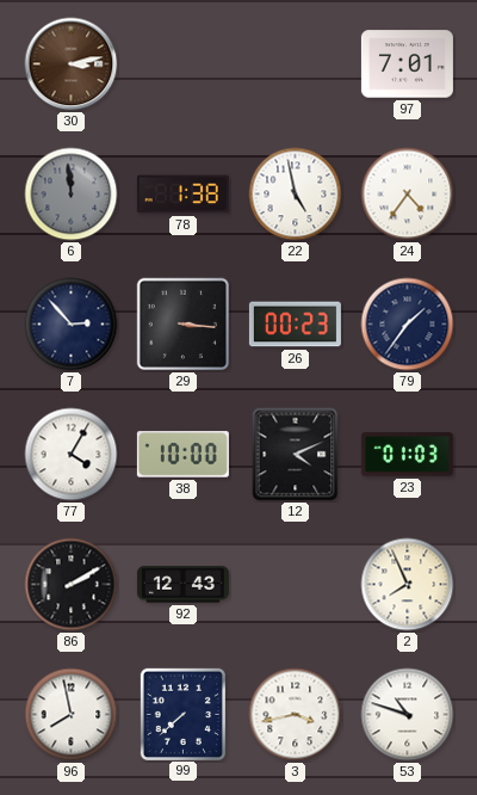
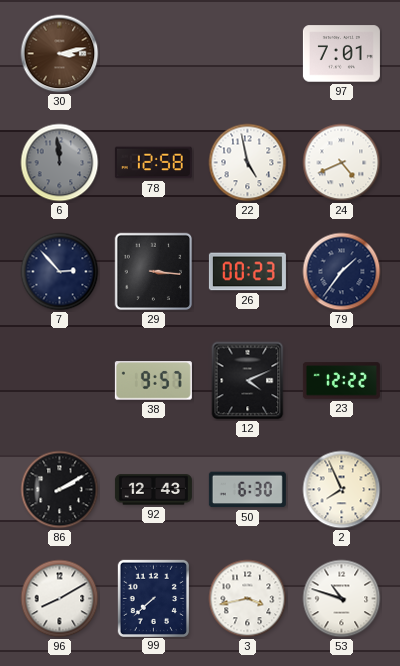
78: 1:38 -> 12:58 (153, 163)
24: 4:36 -> 4:41 (342, 163)
77: 4:05 -> none (72, 455)
38: 10:00 -> 9:57 (153, 381)
23: 01:03 -> 12:22 (341, 381)
50: none -> 6:30 (247, 490)
96: 7:58 -> 8:10 (60, 599)
